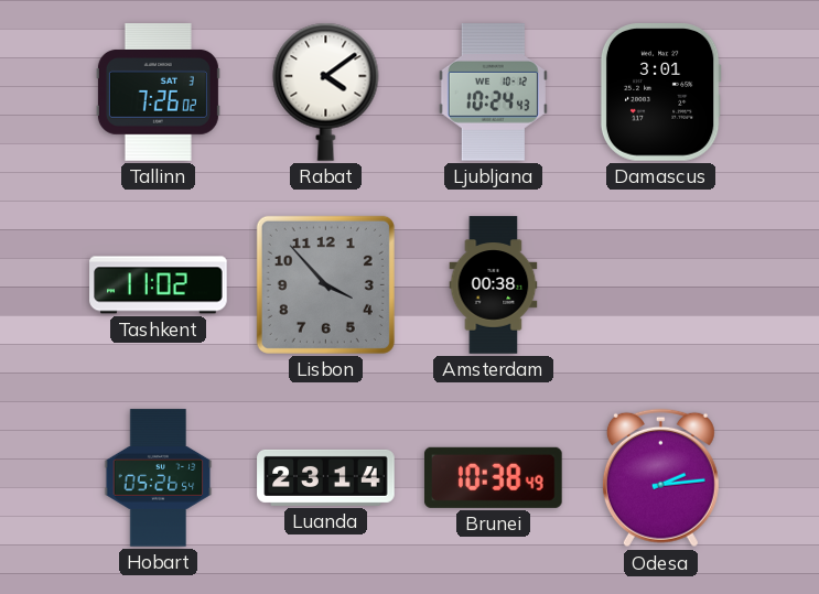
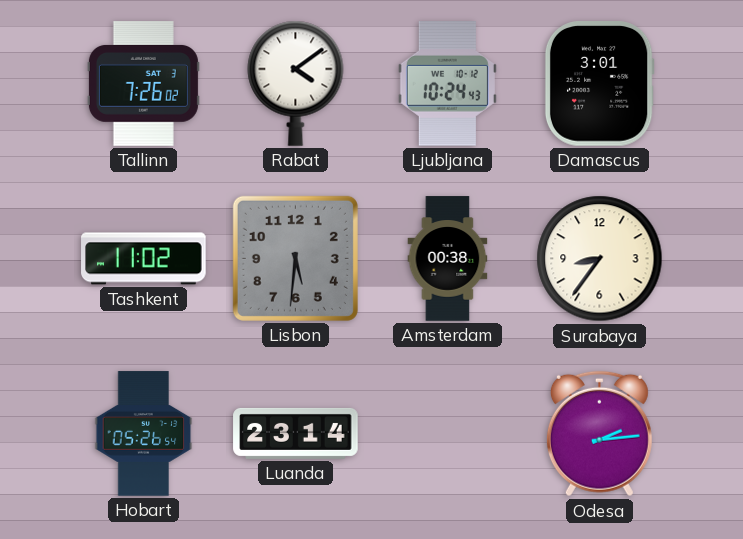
Lisbon: 3:53 -> 5:31 (295, 258)
Surabaya: none -> 8:36 (600, 259)
Brunei: 10:38 -> none (493, 477)
